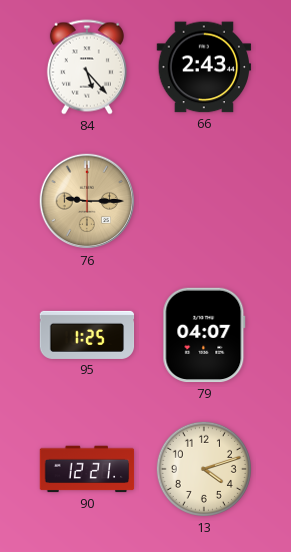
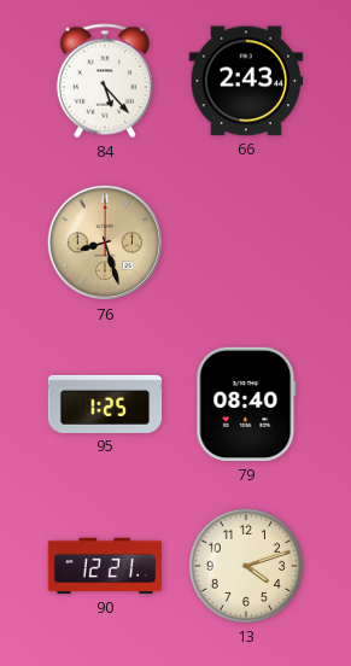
76: 9:15 -> 8:27 (105, 243)
79: 04:07 -> 08:40 (246, 404)
